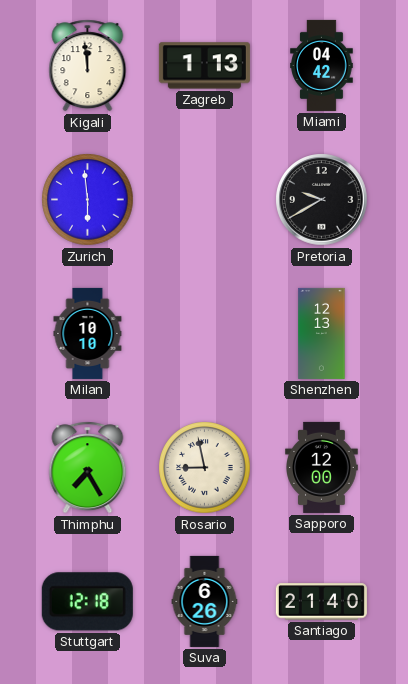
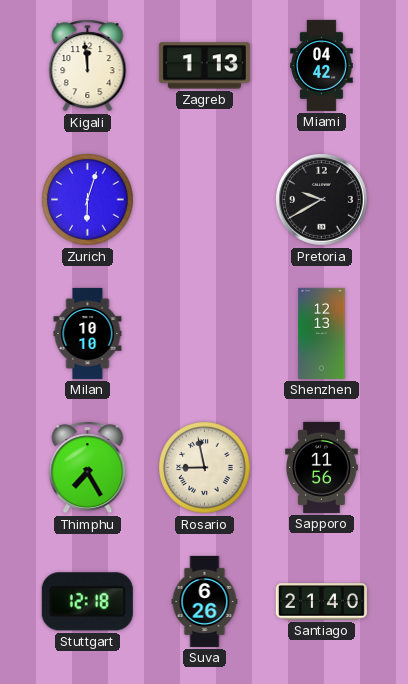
Zurich: 5:59 -> 6:03 (88, 200)
Sapporo: 12:00 -> 11:56 (322, 467)
